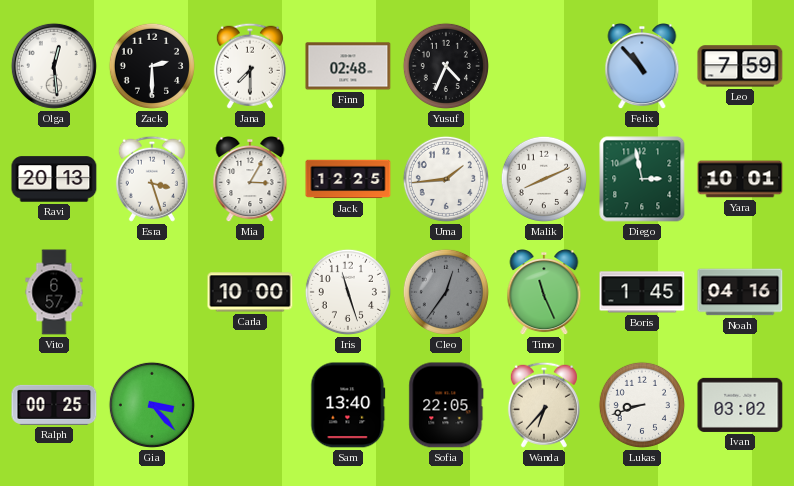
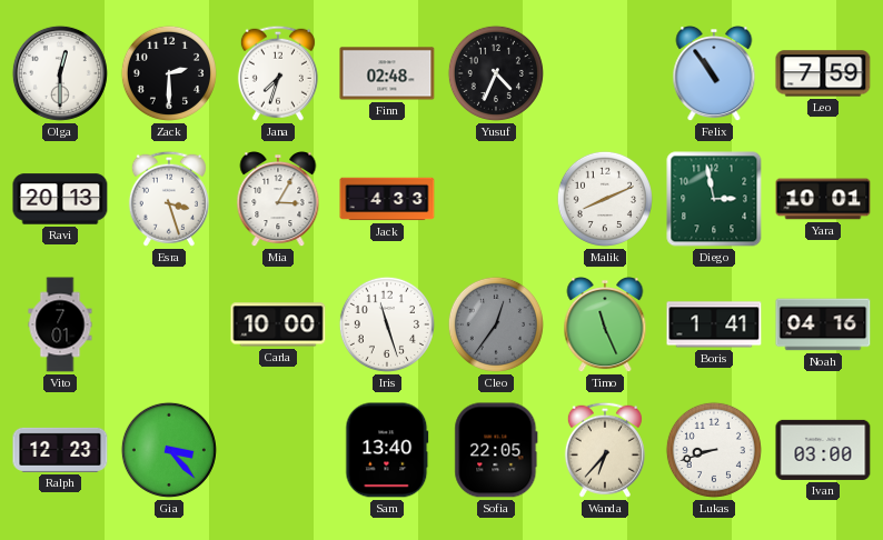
Olga: 12:29 -> 12:30 (60, 73)
Jana: 7:30 -> 7:33 (278, 73)
Felix: 10:53 -> 10:54 (714, 74)
Jack: 12:25 -> 4:33 (387, 199)
Uma: 1:44 -> none (446, 179)
Vito: 6:57 -> 7:01 (60, 324)
Boris: 1:45 -> 1:41 (714, 324)
Ralph: 00:25 -> 12:23 (60, 450)
Ivan: 03:02 -> 03:00 (823, 450)
